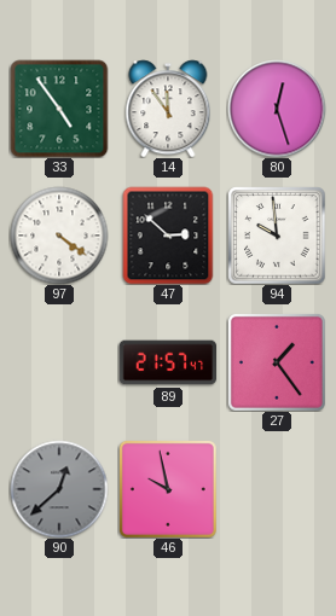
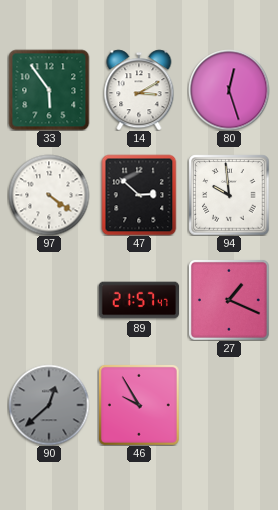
33: 4:54 -> 5:54 (49, 90)
14: 11:54 -> 3:10 (139, 90)
27: 1:24 -> 1:19 (229, 300)
46: 9:58 -> 9:55 (139, 405)
